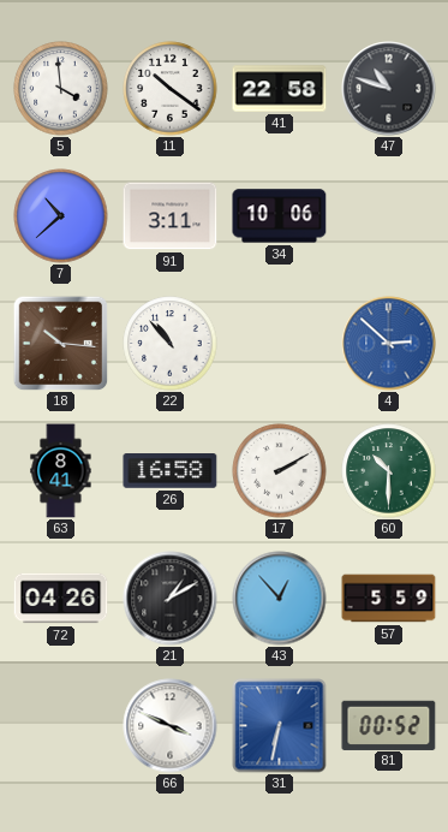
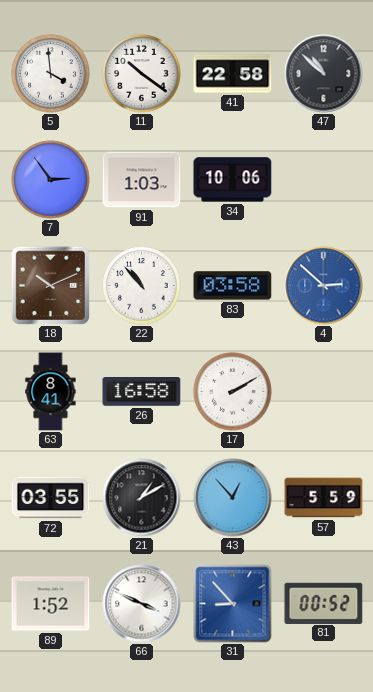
47: 10:48 -> 10:52 (324, 74)
7: 10:38 -> 2:54 (51, 180)
91: 3:11 -> 1:03 (142, 180)
18: 10:16 -> 10:11 (50, 285)
83: none -> 03:58 (233, 286)
60: 10:30 -> none (389, 471)
72: 04:26 -> 03:55 (51, 498)
89: none -> 1:52 (51, 604)
31: 6:32 -> 8:53 (233, 604)
